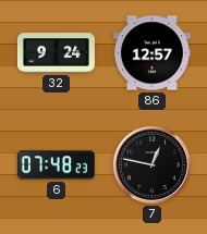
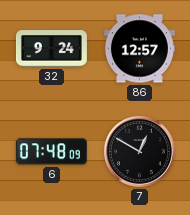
6: 07:48:23 -> 07:48:09 (51, 152)
7: 12:47 -> 12:50 (139, 151)
